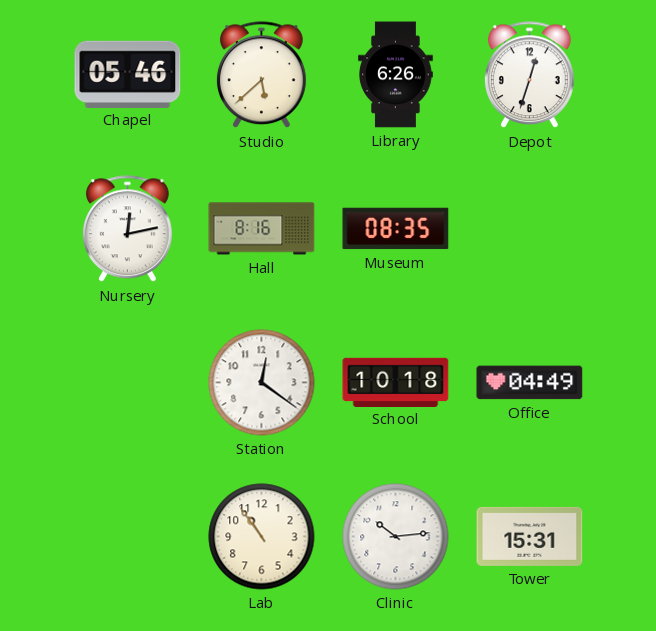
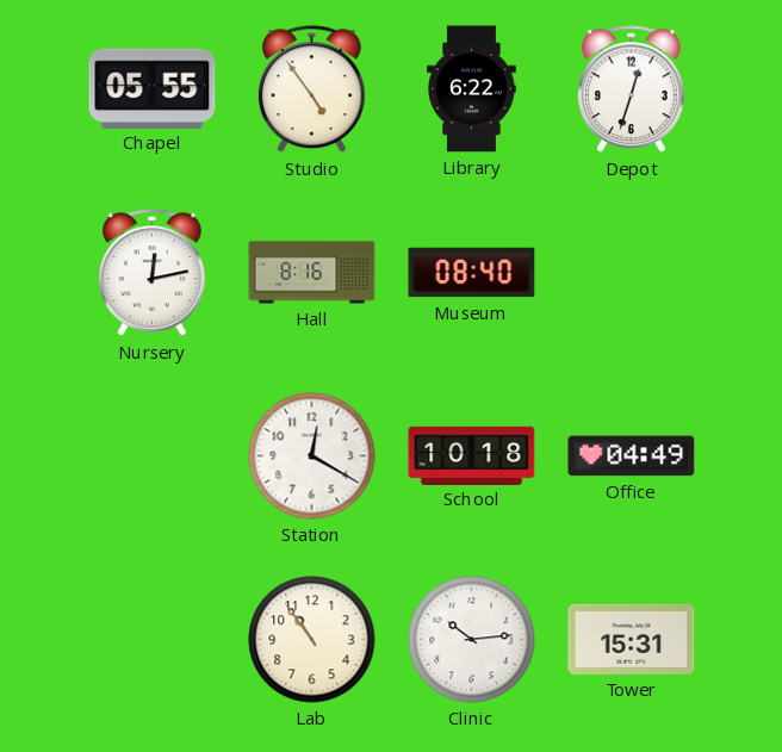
Chapel: 05:46 -> 05:55 (153, 88)
Studio: 5:38 -> 4:54 (311, 89)
Library: 6:26 -> 6:22 (472, 89)
Museum: 08:35 -> 08:40 (472, 273)
Station: 12:21 -> 12:20 (312, 456)
